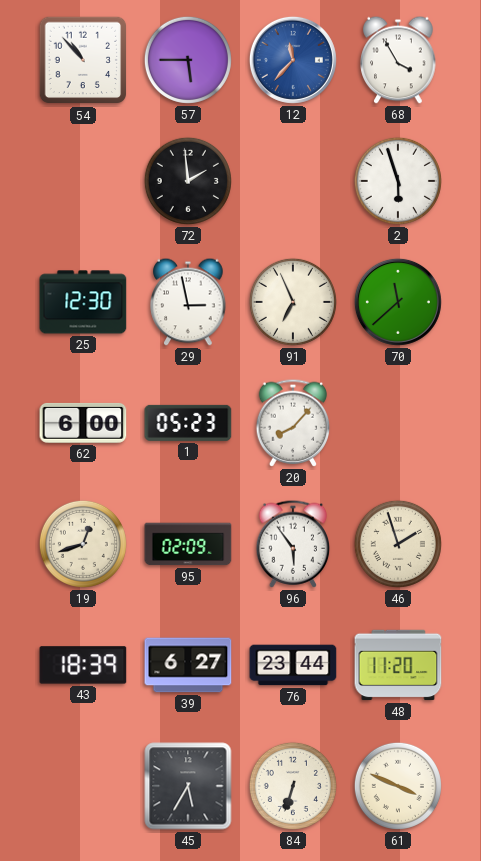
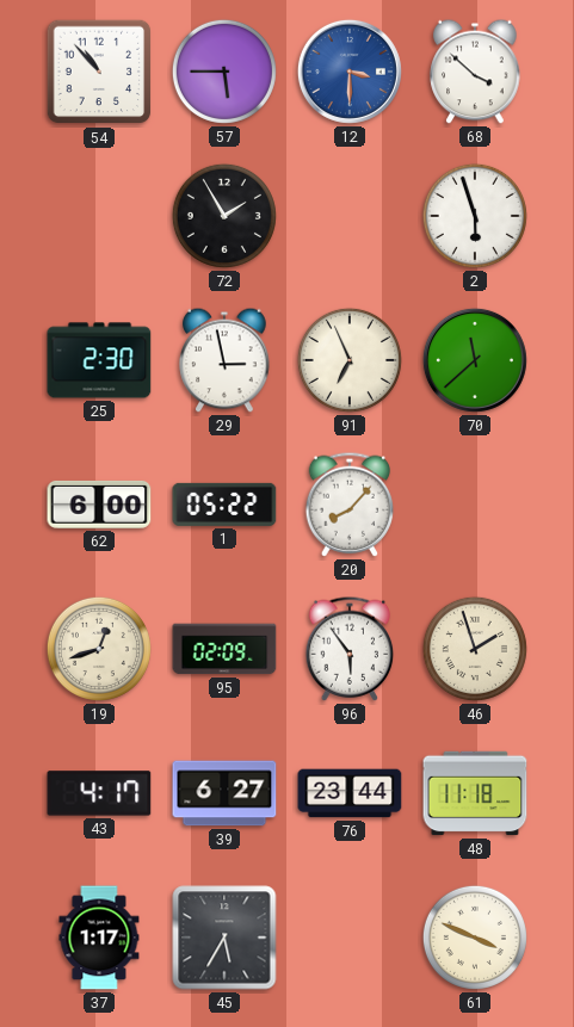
12: 11:37 -> 3:30 (350, 72)
68: 3:55 -> 3:52 (475, 72)
72: 1:59 -> 1:55 (224, 216)
25: 12:30 -> 2:30 (99, 360)
1: 05:23 -> 05:22 (224, 505)
43: 18:39 -> 4:17 (99, 793)
48: 11:20 -> 11:18 (475, 793)
37: none -> 1:17 (99, 938)
84: 6:33 -> none (293, 786)
